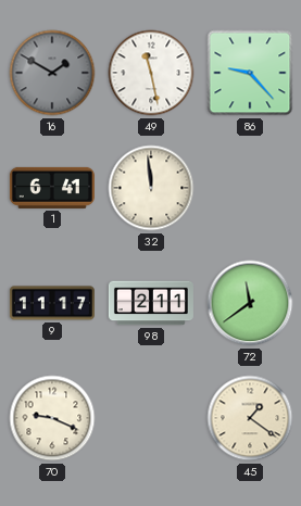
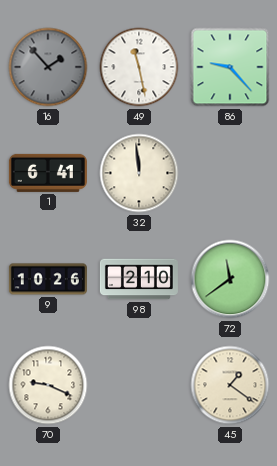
16: 1:50 -> 1:53 (48, 67)
9: 11:17 -> 10:26 (48, 279)
98: 2:11 -> 2:10 (139, 279)
